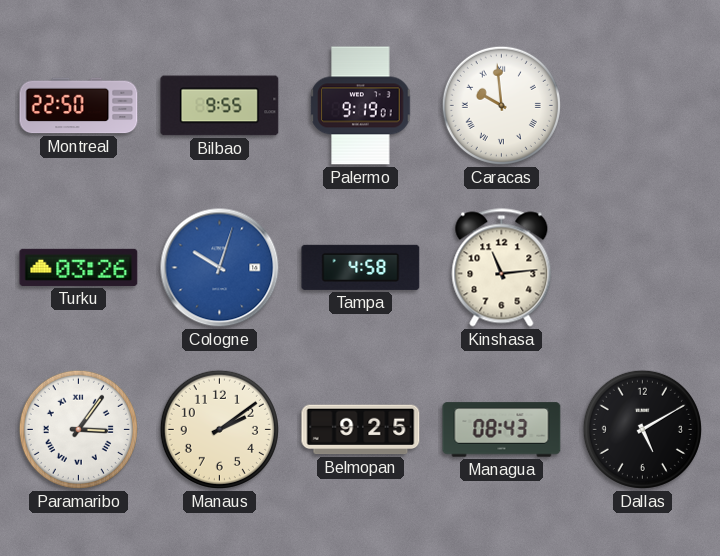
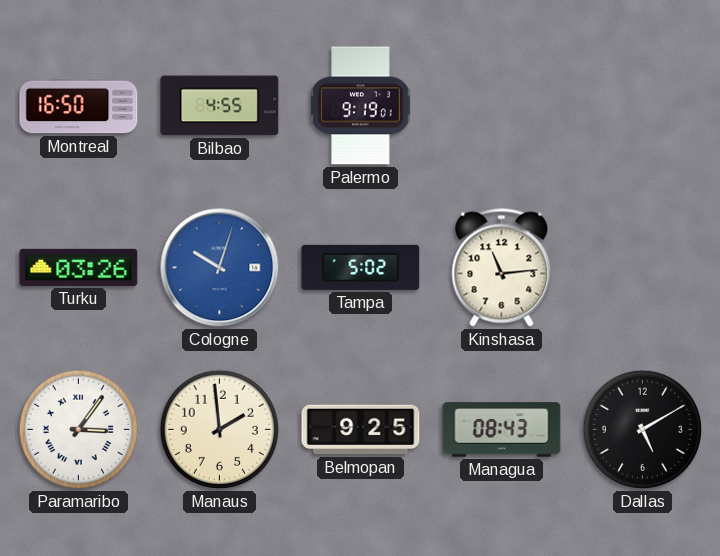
Montreal: 22:50 -> 16:50 (79, 106)
Bilbao: 9:55 -> 4:55 (220, 106)
Caracas: 9:59 -> none (501, 105)
Tampa: 4:58 -> 5:02 (361, 267)
Manaus: 2:09 -> 1:59 (219, 429)
